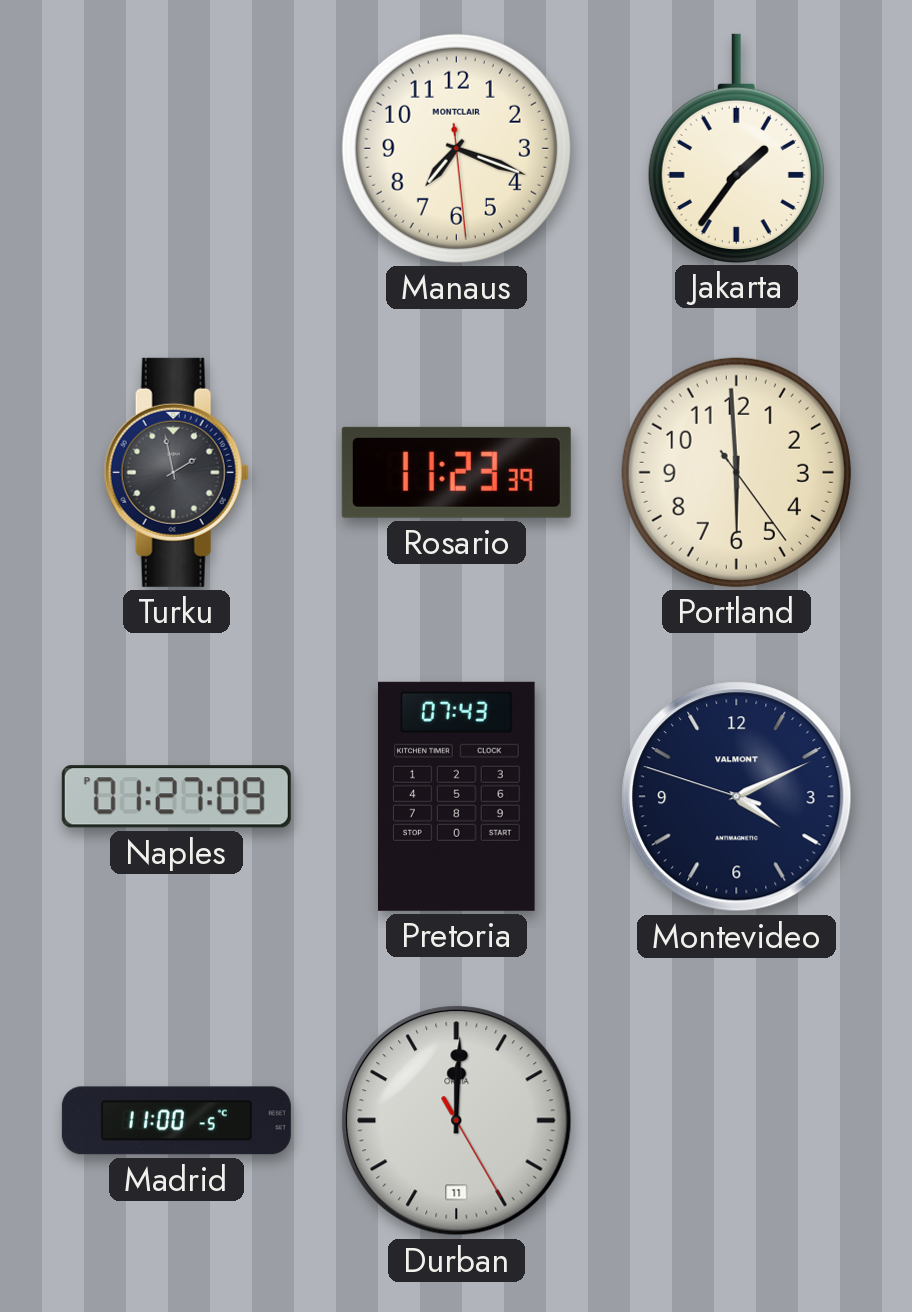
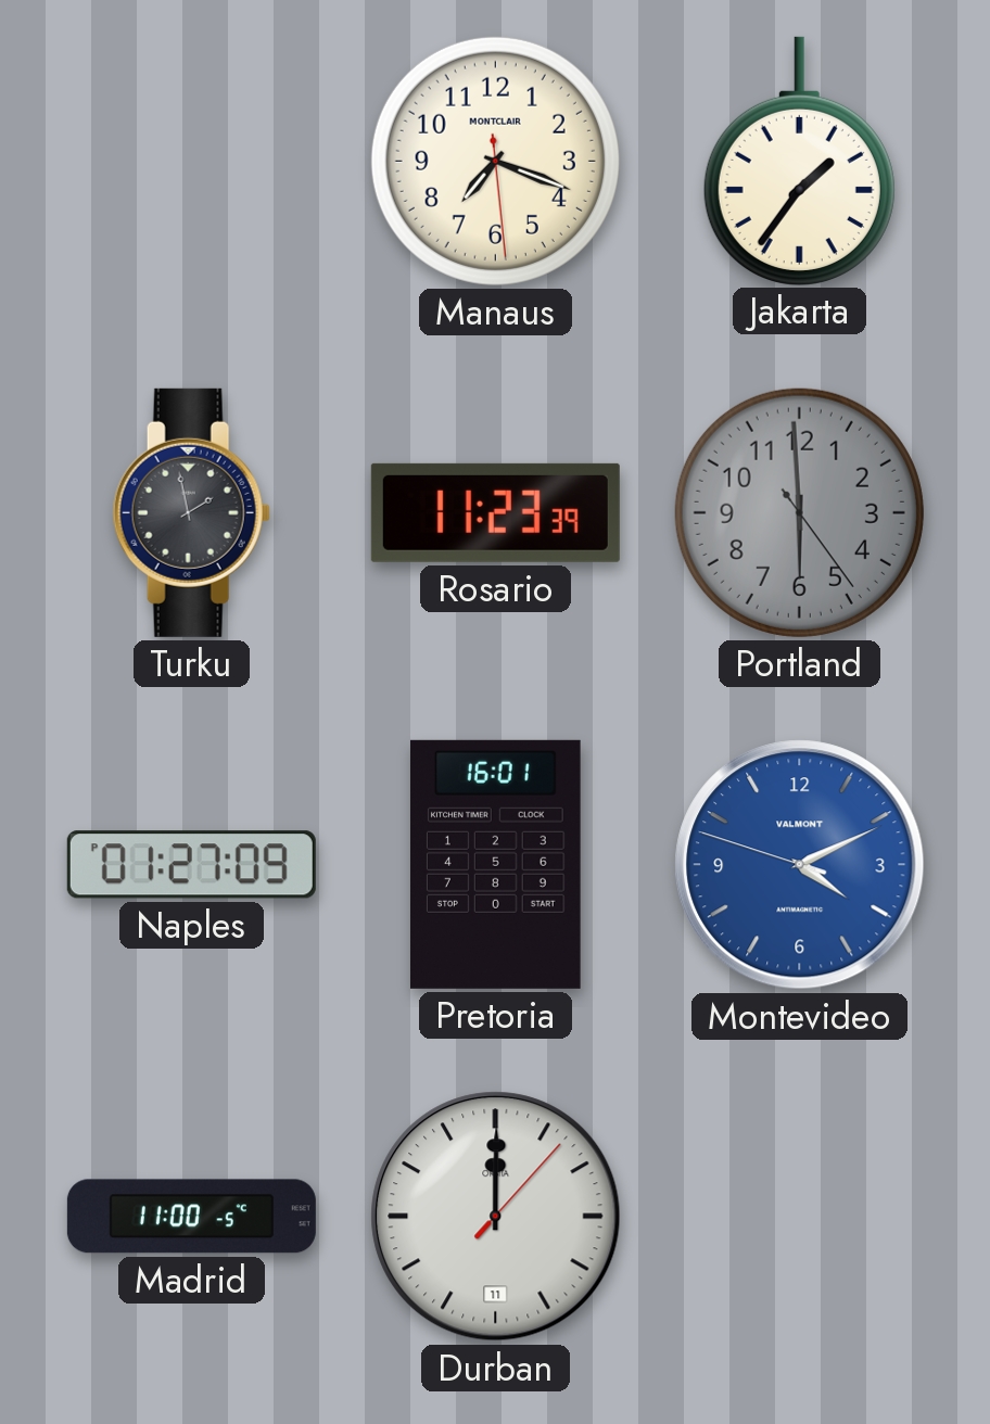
Portland dial: cream -> grey (799, 512)
Pretoria: 07:43 -> 16:01 (496, 864)
Montevideo dial: navy -> blue (800, 865)
Durban: 12:00:25 -> 12:00:07 (496, 1217)
